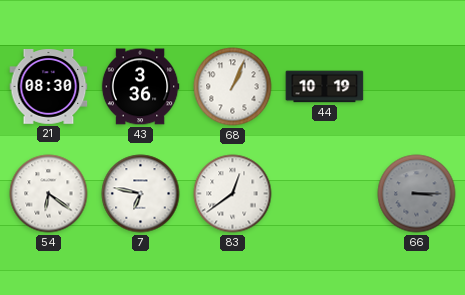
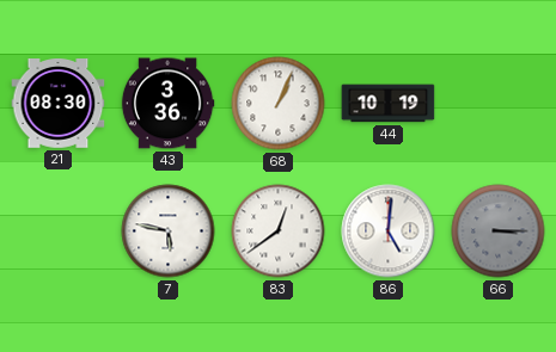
54: 6:21 -> none (49, 194)
7: 6:47 -> 5:47 (169, 231)
86: none -> 5:01 (389, 231)
